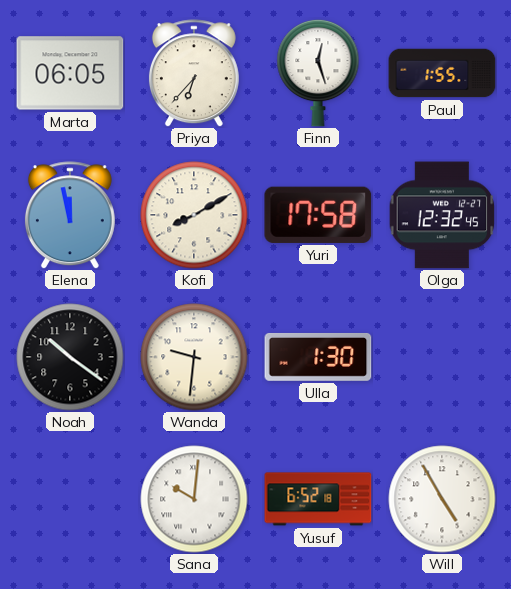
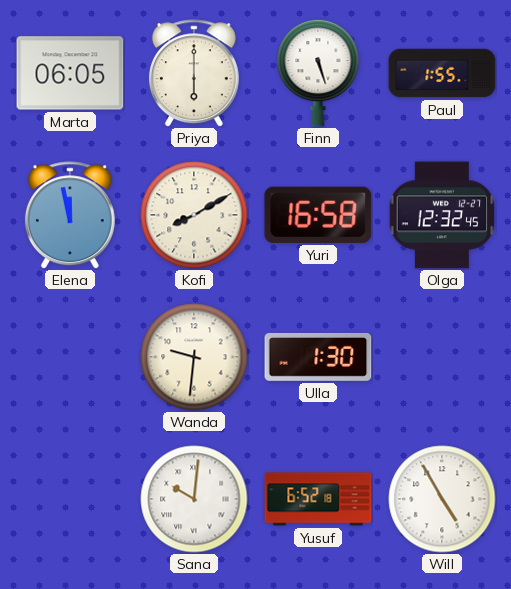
Priya: 6:37 -> 6:00 (194, 73)
Finn: 12:27 -> 5:27 (318, 73)
Yuri: 17:58 -> 16:58 (318, 215)
Noah: 10:21 -> none (70, 357)
